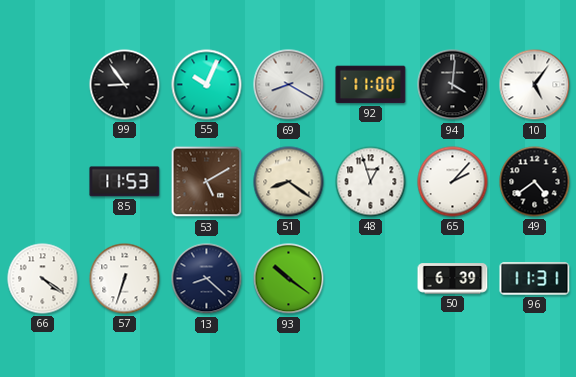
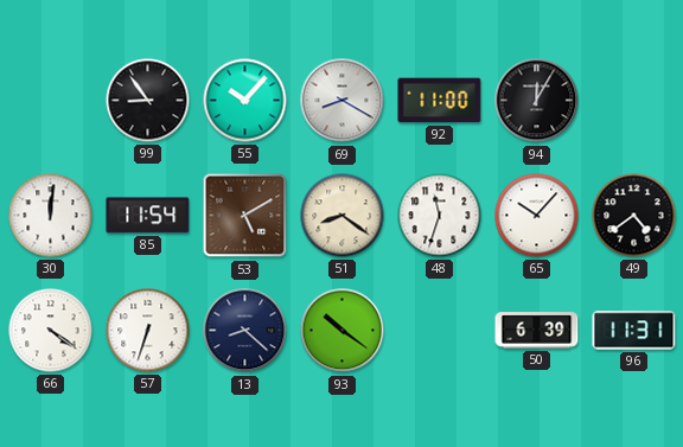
55: 10:04 -> 10:07 (245, 101)
94: 4:01 -> 12:05 (537, 101)
10: 5:06 -> none (535, 85)
30: none -> 12:01 (51, 216)
85: 11:53 -> 11:54 (148, 216)
48: 12:57 -> 11:33 (440, 216)
65: 2:07 -> 10:07 (537, 216)
